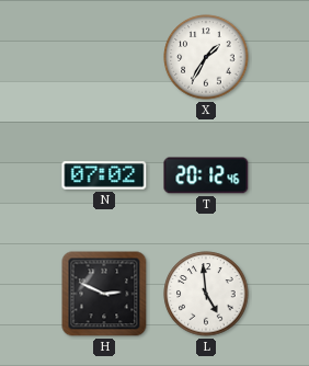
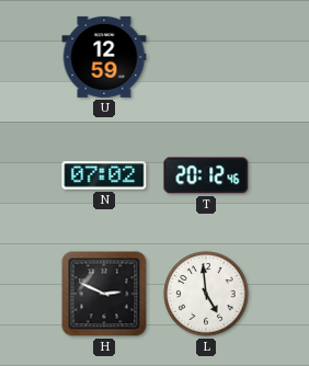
U: none -> 12:59 (104, 57)
X: 1:35 -> none (206, 57)
